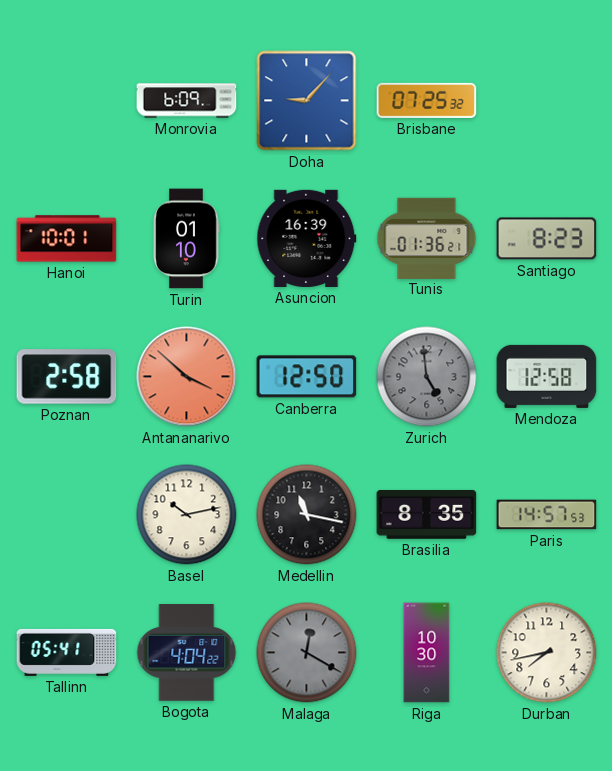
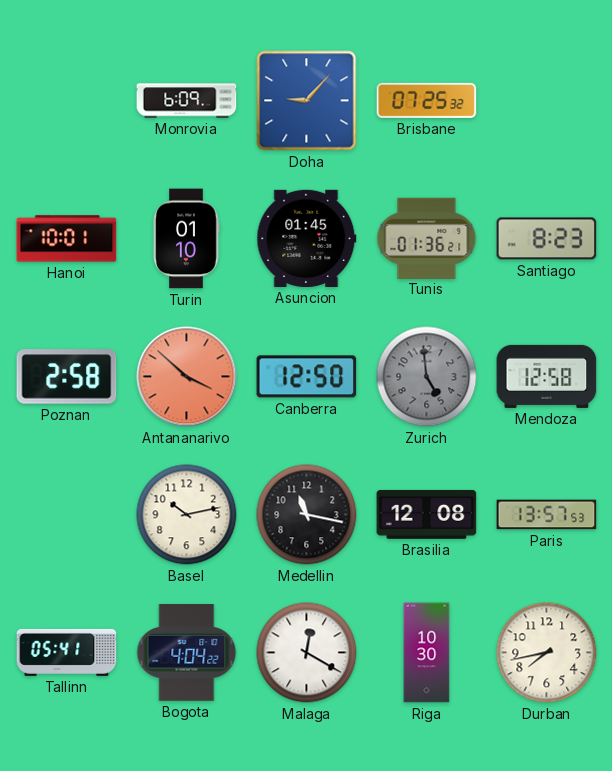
Asuncion: 16:39 -> 01:45 (307, 238)
Brasilia: 8:35 -> 12:08 (427, 514)
Paris: 14:57 -> 13:57 (547, 515)
Malaga dial: grey -> white (307, 653)
